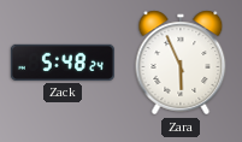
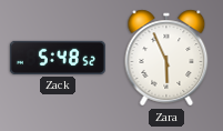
Zack: 5:48:24 -> 5:48:52 (58, 58)
